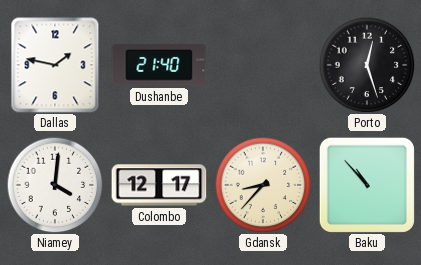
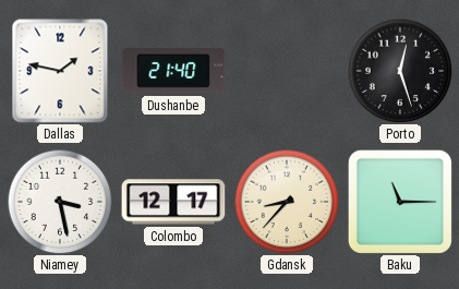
Niamey: 4:01 -> 3:28 (60, 202)
Baku: 10:53 -> 11:15 (400, 202)
